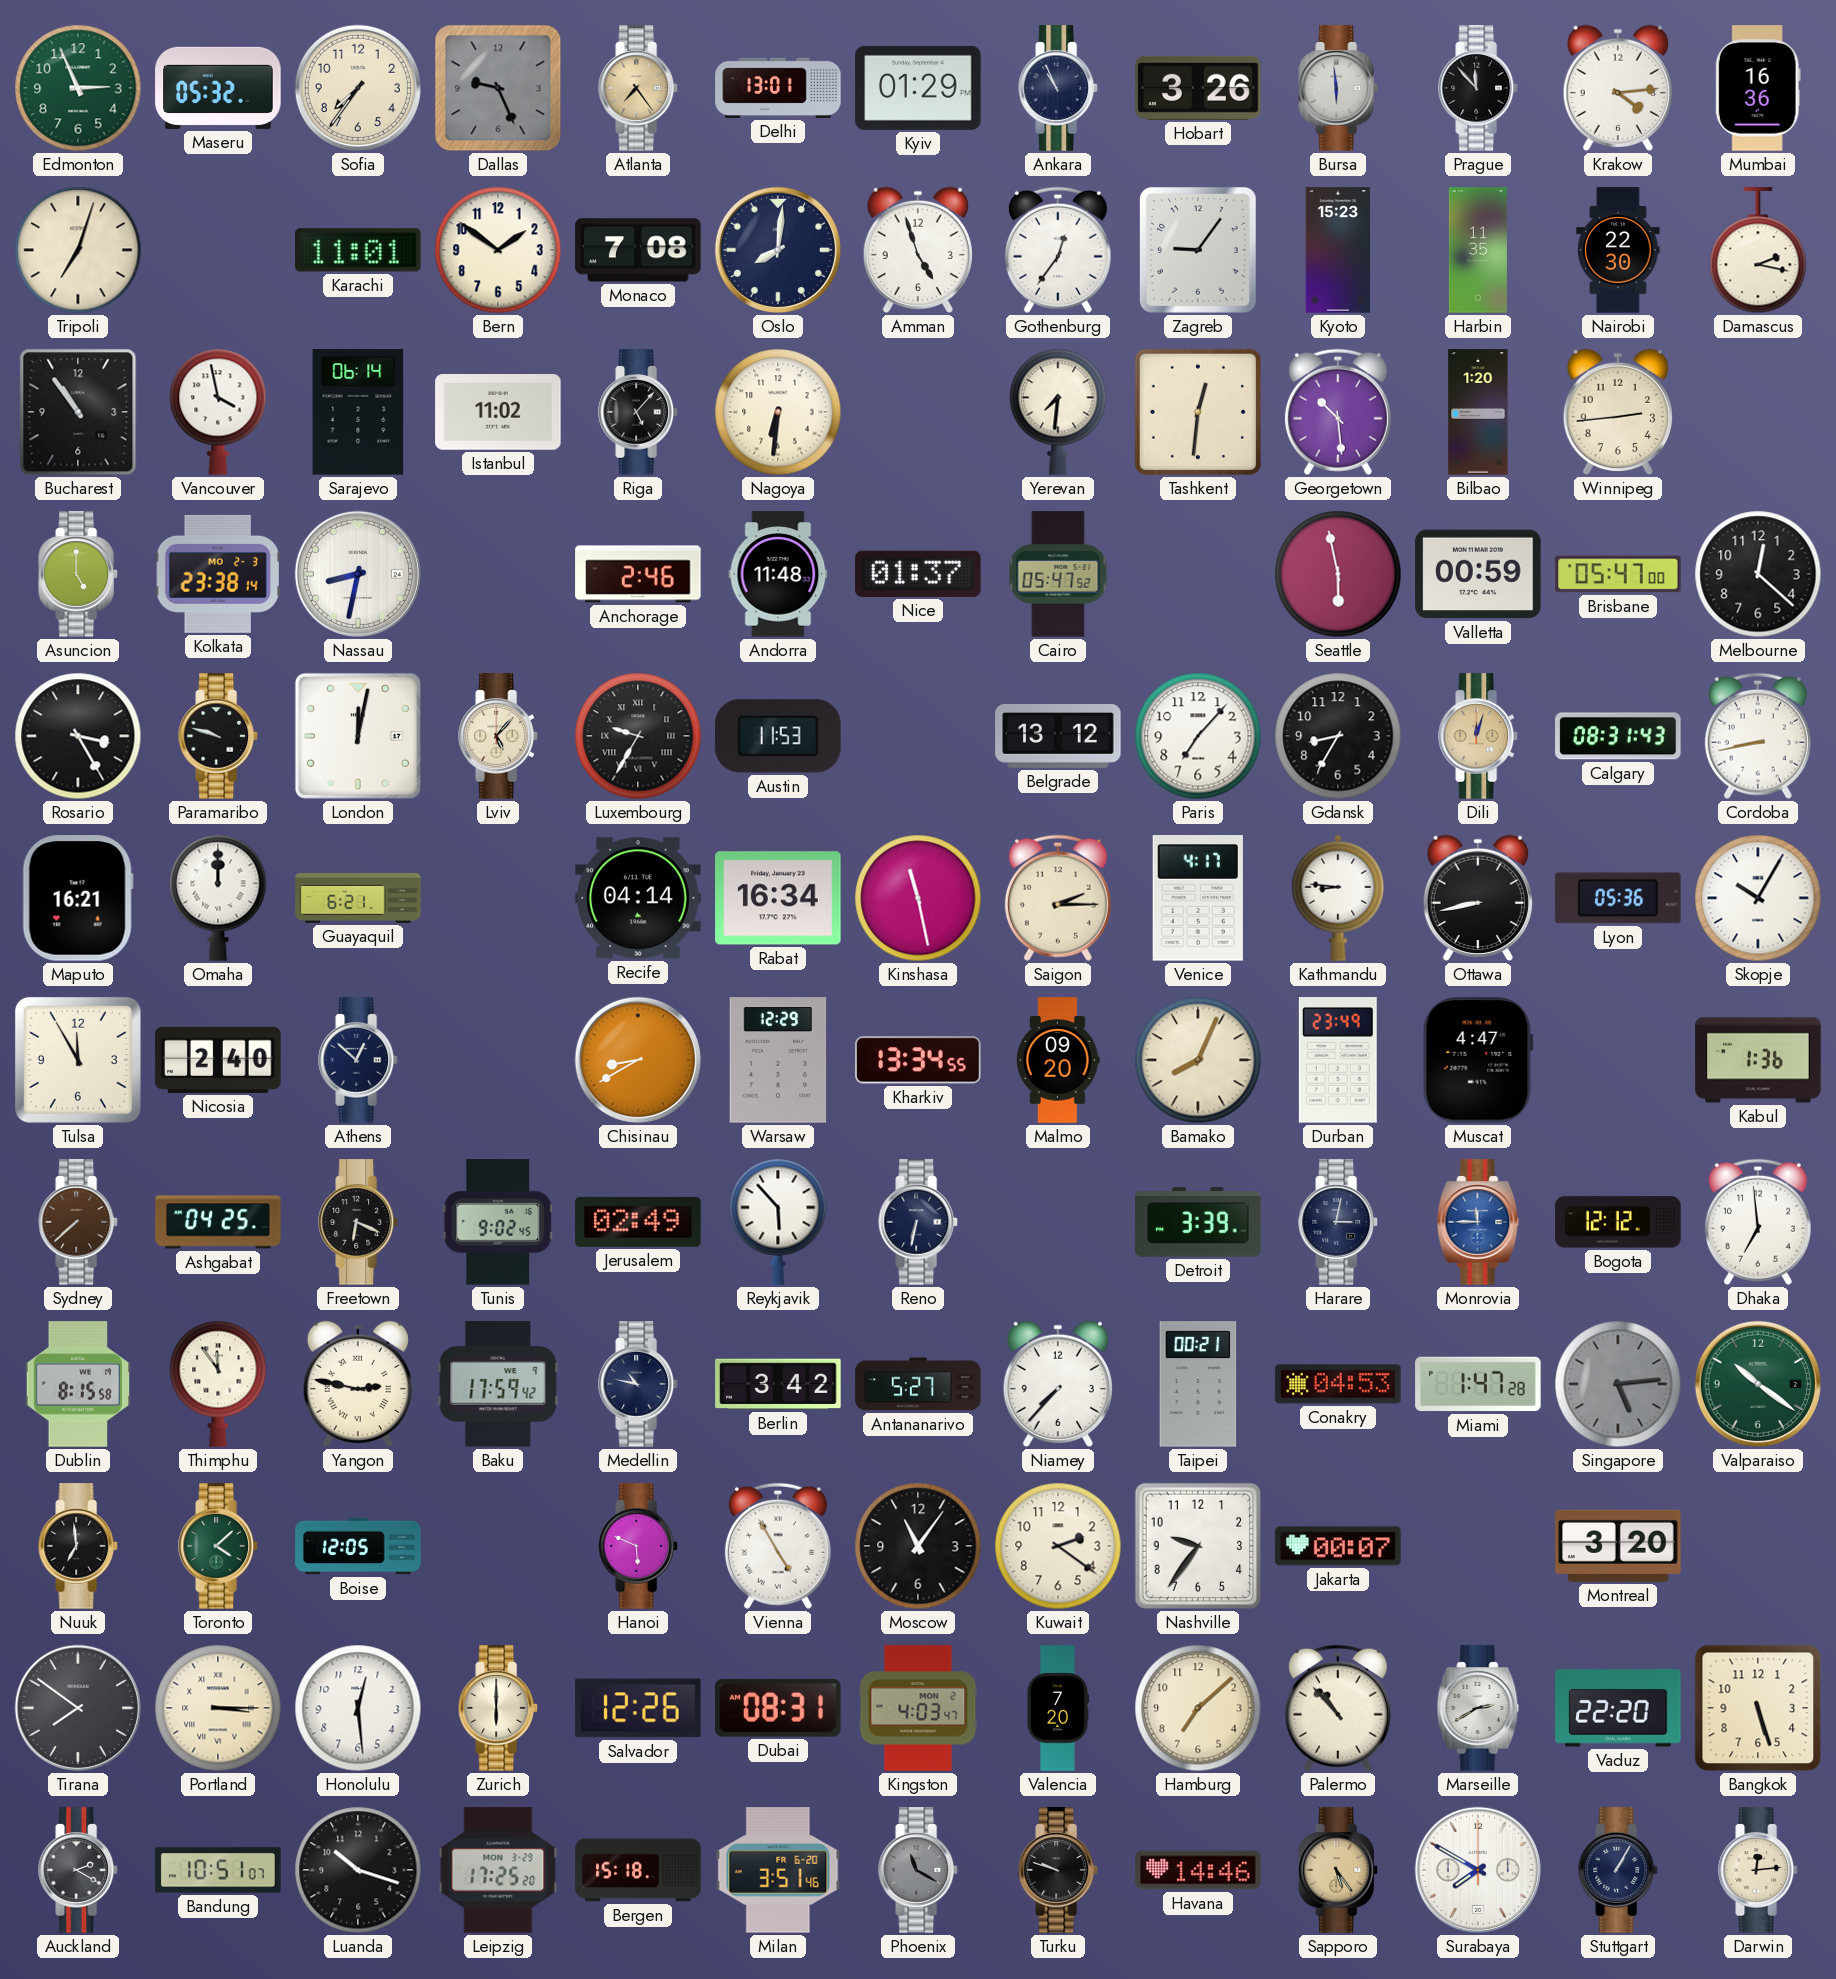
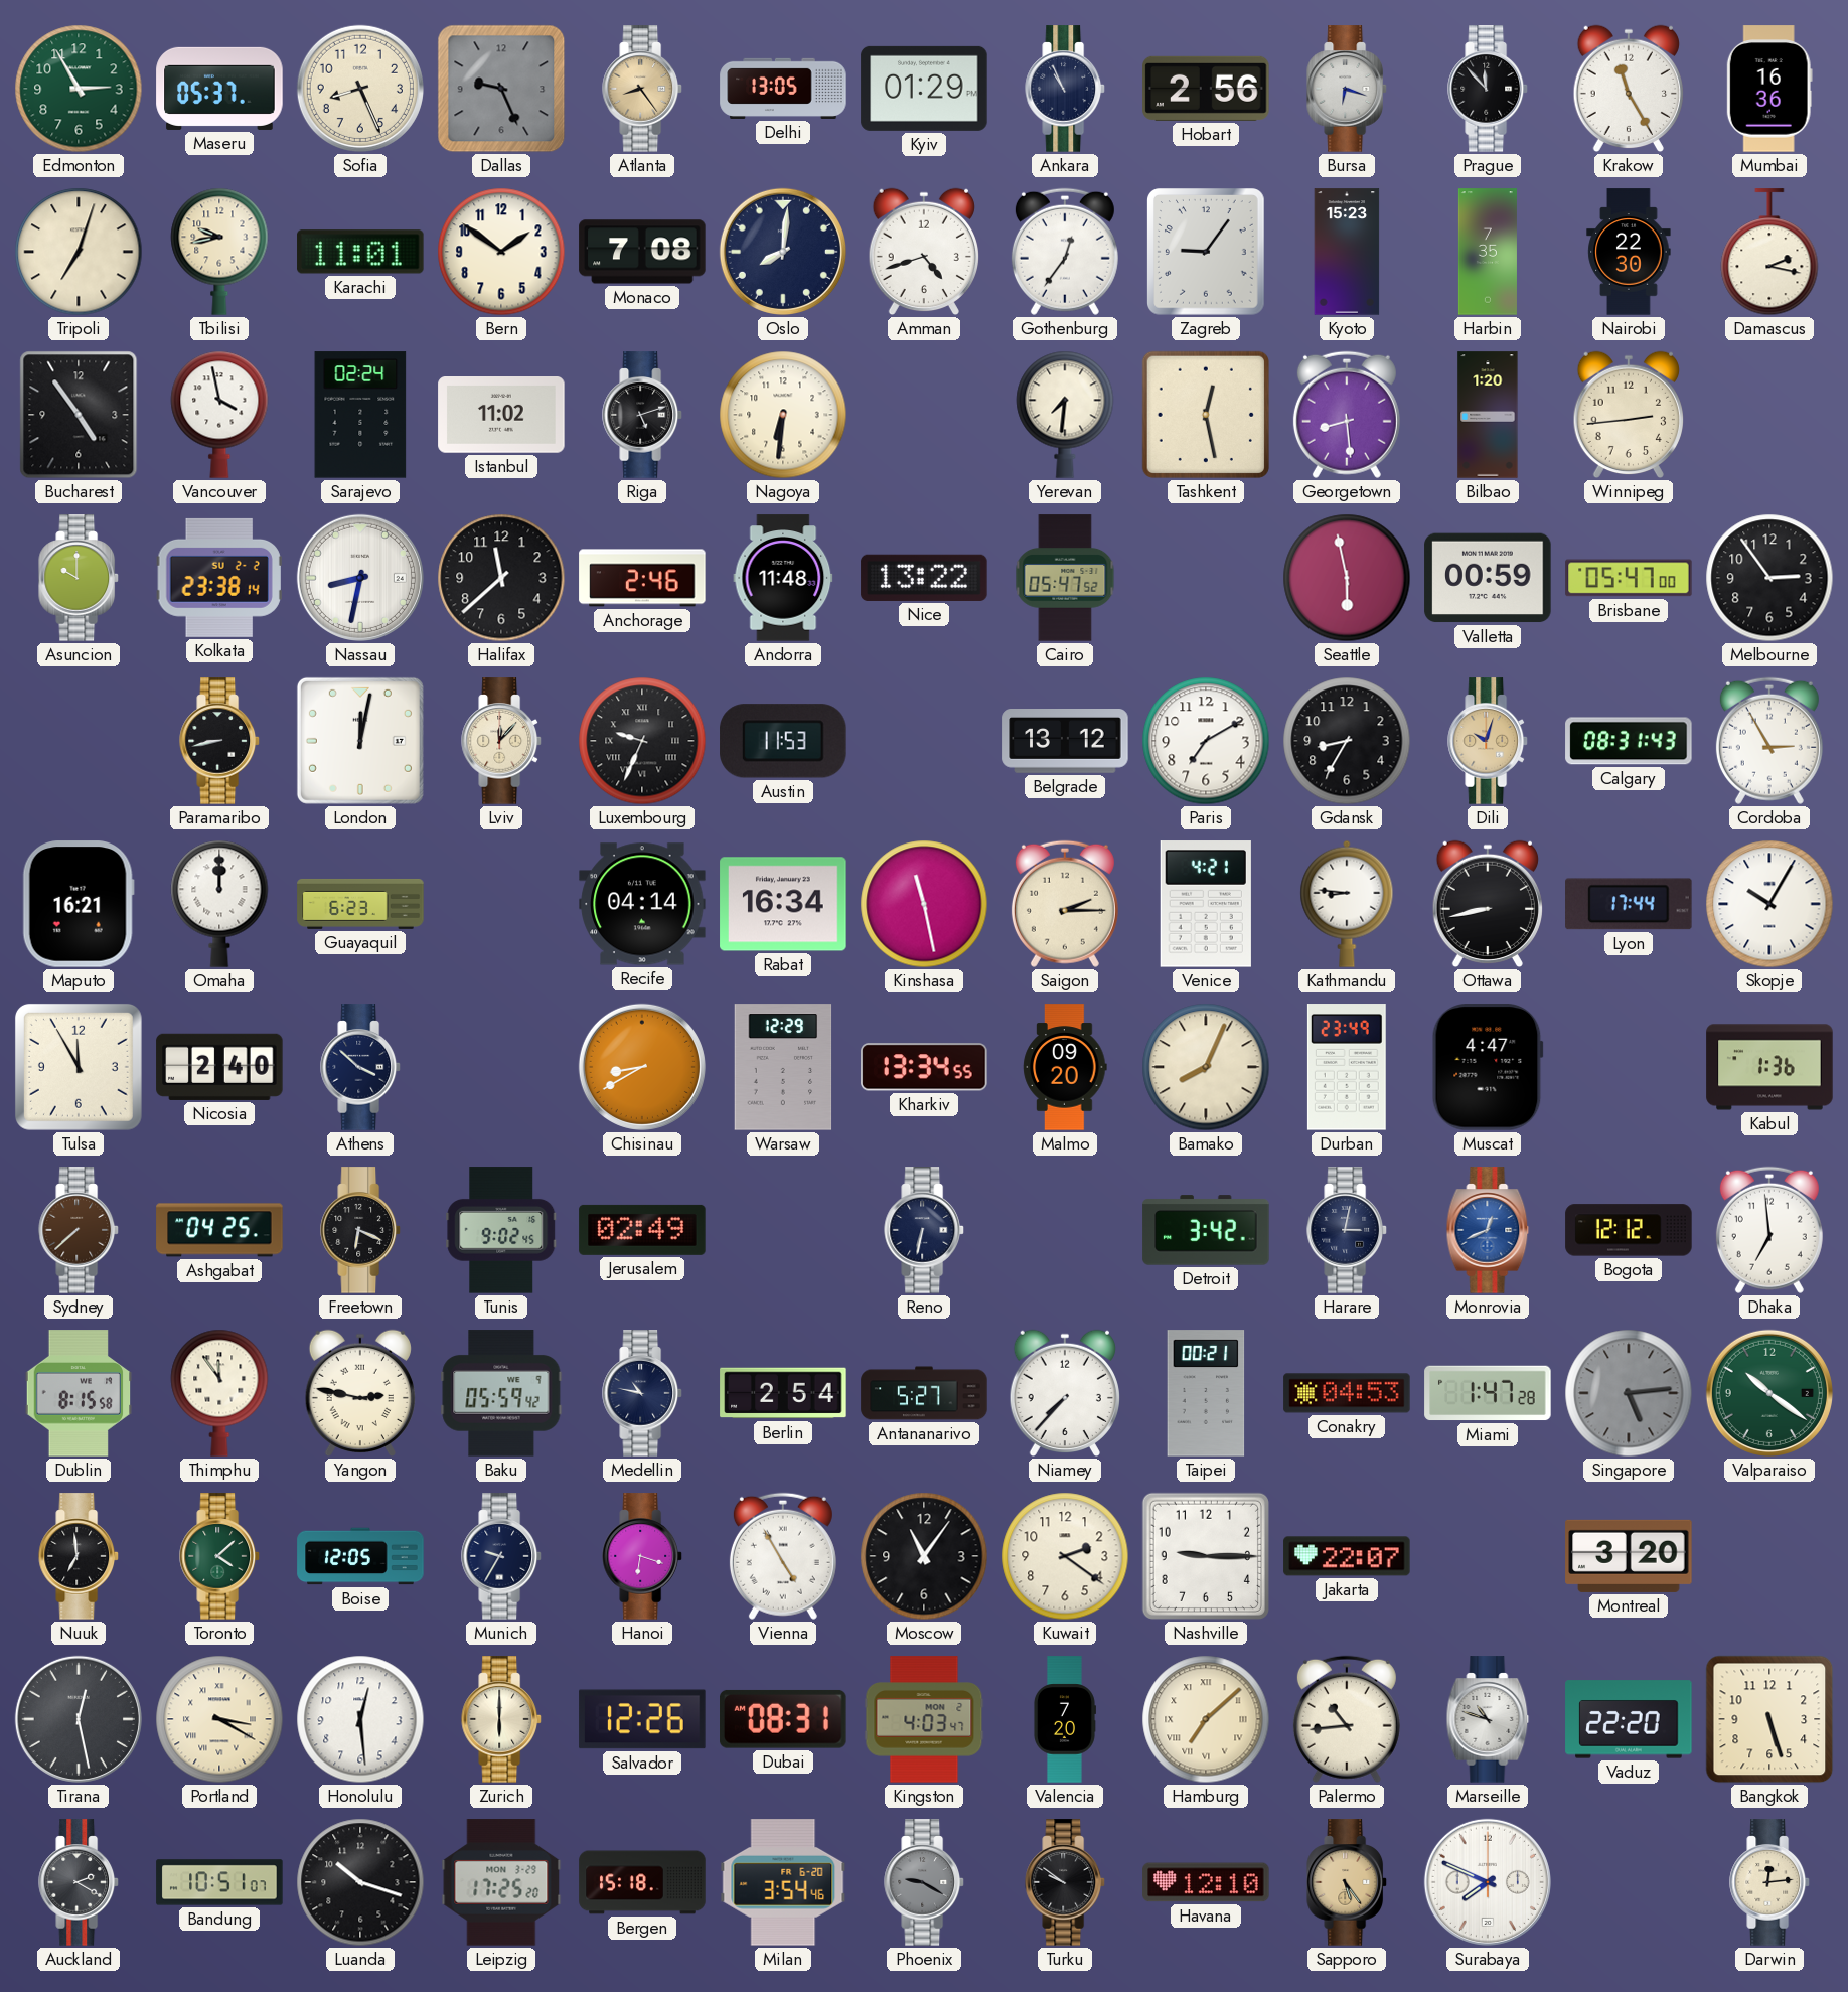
Edmonton: 2:56 -> 2:55 (79, 89)
Maseru: 05:32 -> 05:37 (219, 89)
Sofia: 7:36 -> 8:26 (360, 89)
Atlanta: 7:24 -> 8:24 (642, 89)
Delhi: 13:01 -> 13:05 (783, 89)
Hobart: 3:26 -> 2:56 (1206, 89)
Bursa: 5:59 -> 6:18 (1347, 89)
Krakow: 4:14 -> 11:25 (1629, 89)
Tbilisi: none -> 9:43 (219, 252)
Amman: 4:57 -> 4:42 (924, 252)
Harbin: 11:35 -> 7:35 (1488, 252)
Bucharest: 10:54 -> 4:54 (79, 415)
Sarajevo: 06:14 -> 02:24 (360, 415)
Riga: 5:07 -> 5:12 (642, 415)
Tashkent: 12:31 -> 12:28 (1206, 415)
Georgetown: 10:29 -> 8:29 (1347, 415)
Asuncion: 5:00 -> 10:00 (79, 578)
Kolkata date: MO 2-3 -> SU 2-2 (219, 578)
Halifax: none -> 11:38 (501, 578)
Nice: 01:37 -> 13:22 (924, 578)
Melbourne: 12:22 -> 2:54 (1769, 578)
Rosario: 3:25 -> none (78, 736)
Paramaribo: 9:48 -> 8:43 (219, 741)
Lviv: 5:07 -> 12:07 (501, 741)
Luxembourg: 9:35 -> 9:34 (642, 741)
Paris: 7:07 -> 7:10 (1206, 741)
Dili: 12:03 -> 10:03 (1488, 741)
Cordoba: 8:43 -> 2:55 (1769, 741)
Guayaquil: 6:21 -> 6:23 (360, 904)
Venice: 4:17 -> 4:21 (1206, 904)
Lyon: 05:36 -> 17:44 (1629, 904)
Athens: 12:52 -> 3:52 (360, 1067)
Reykjavik: 5:53 -> none (778, 1222)
Detroit: 3:39 -> 3:42 (1206, 1230)
Monrovia: 11:45 -> 12:41 (1488, 1230)
Baku: 17:59 -> 05:59 (501, 1393)
Berlin: 3:42 -> 2:54 (783, 1393)
Munich: none -> 9:35 (501, 1556)
Hanoi: 5:49 -> 6:18 (642, 1556)
Nashville: 9:36 -> 9:15 (1206, 1556)
Jakarta: 00:07 -> 22:07 (1347, 1556)
Tirana: 7:51 -> 12:28 (79, 1719)
Portland: 3:15 -> 3:20 (219, 1719)
Hamburg numerals: Arabic -> Roman (1206, 1719)
Palermo: 10:53 -> 10:44 (1347, 1719)
Marseille: 2:40 -> 10:48 (1488, 1719)
Milan: 3:51 -> 3:54 (783, 1882)
Phoenix: 11:20 -> 9:20 (924, 1882)
Turku: 9:48 -> 9:51 (1065, 1882)
Havana: 14:46 -> 12:10 (1206, 1882)
Surabaya: 7:50 -> 7:49 (1488, 1882)
Stuttgart: 1:05 -> none (1618, 1870)
